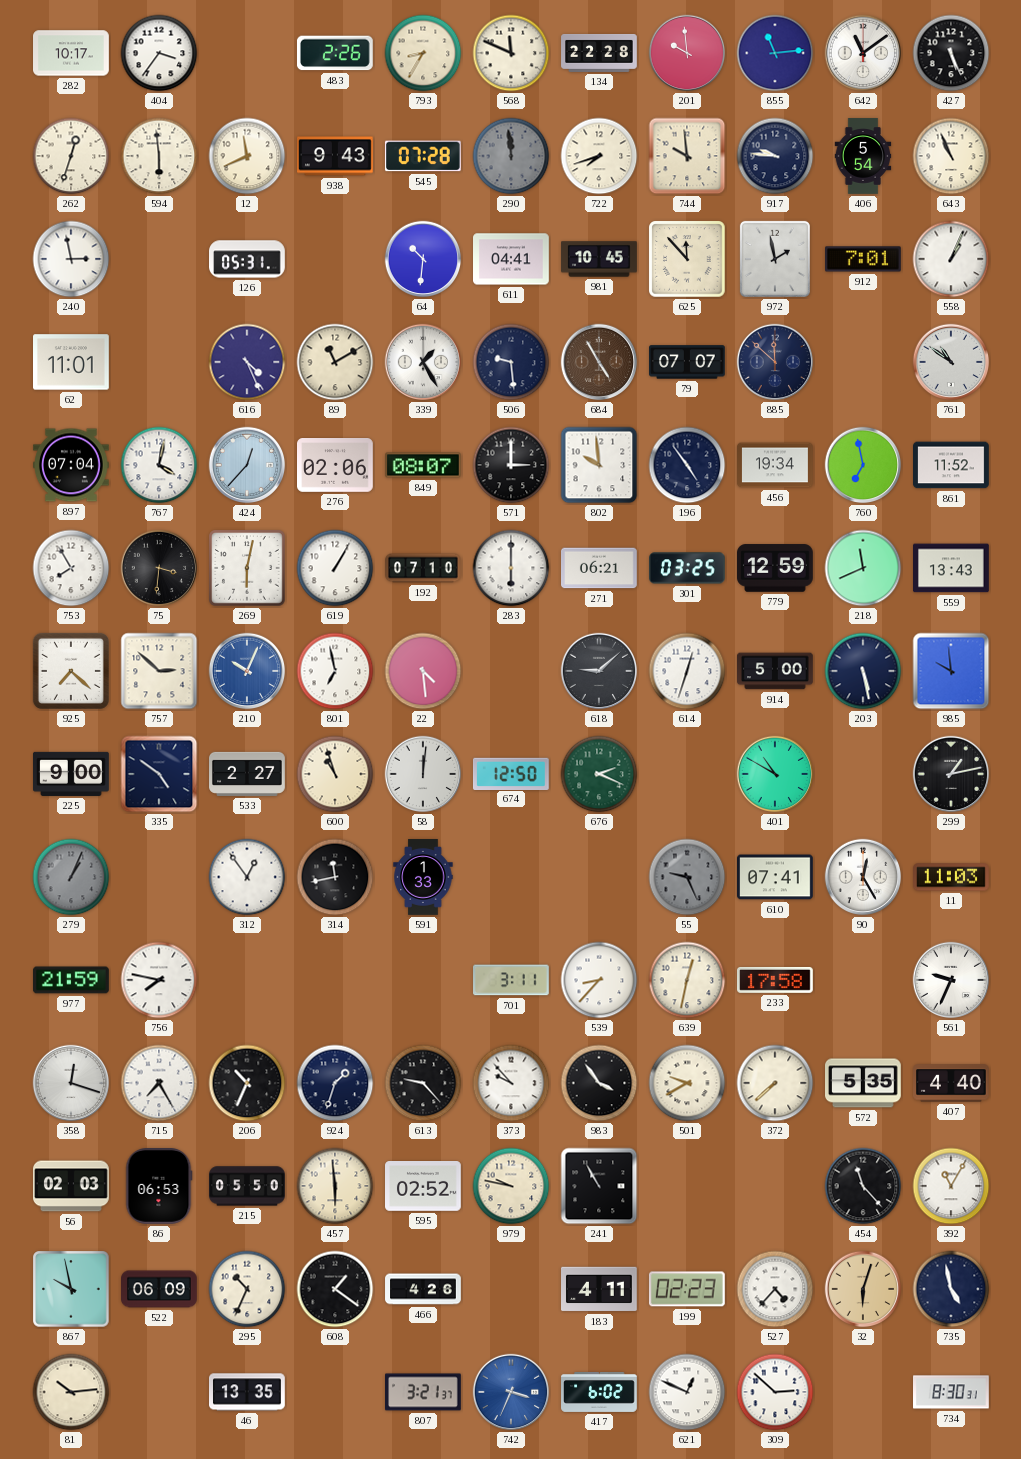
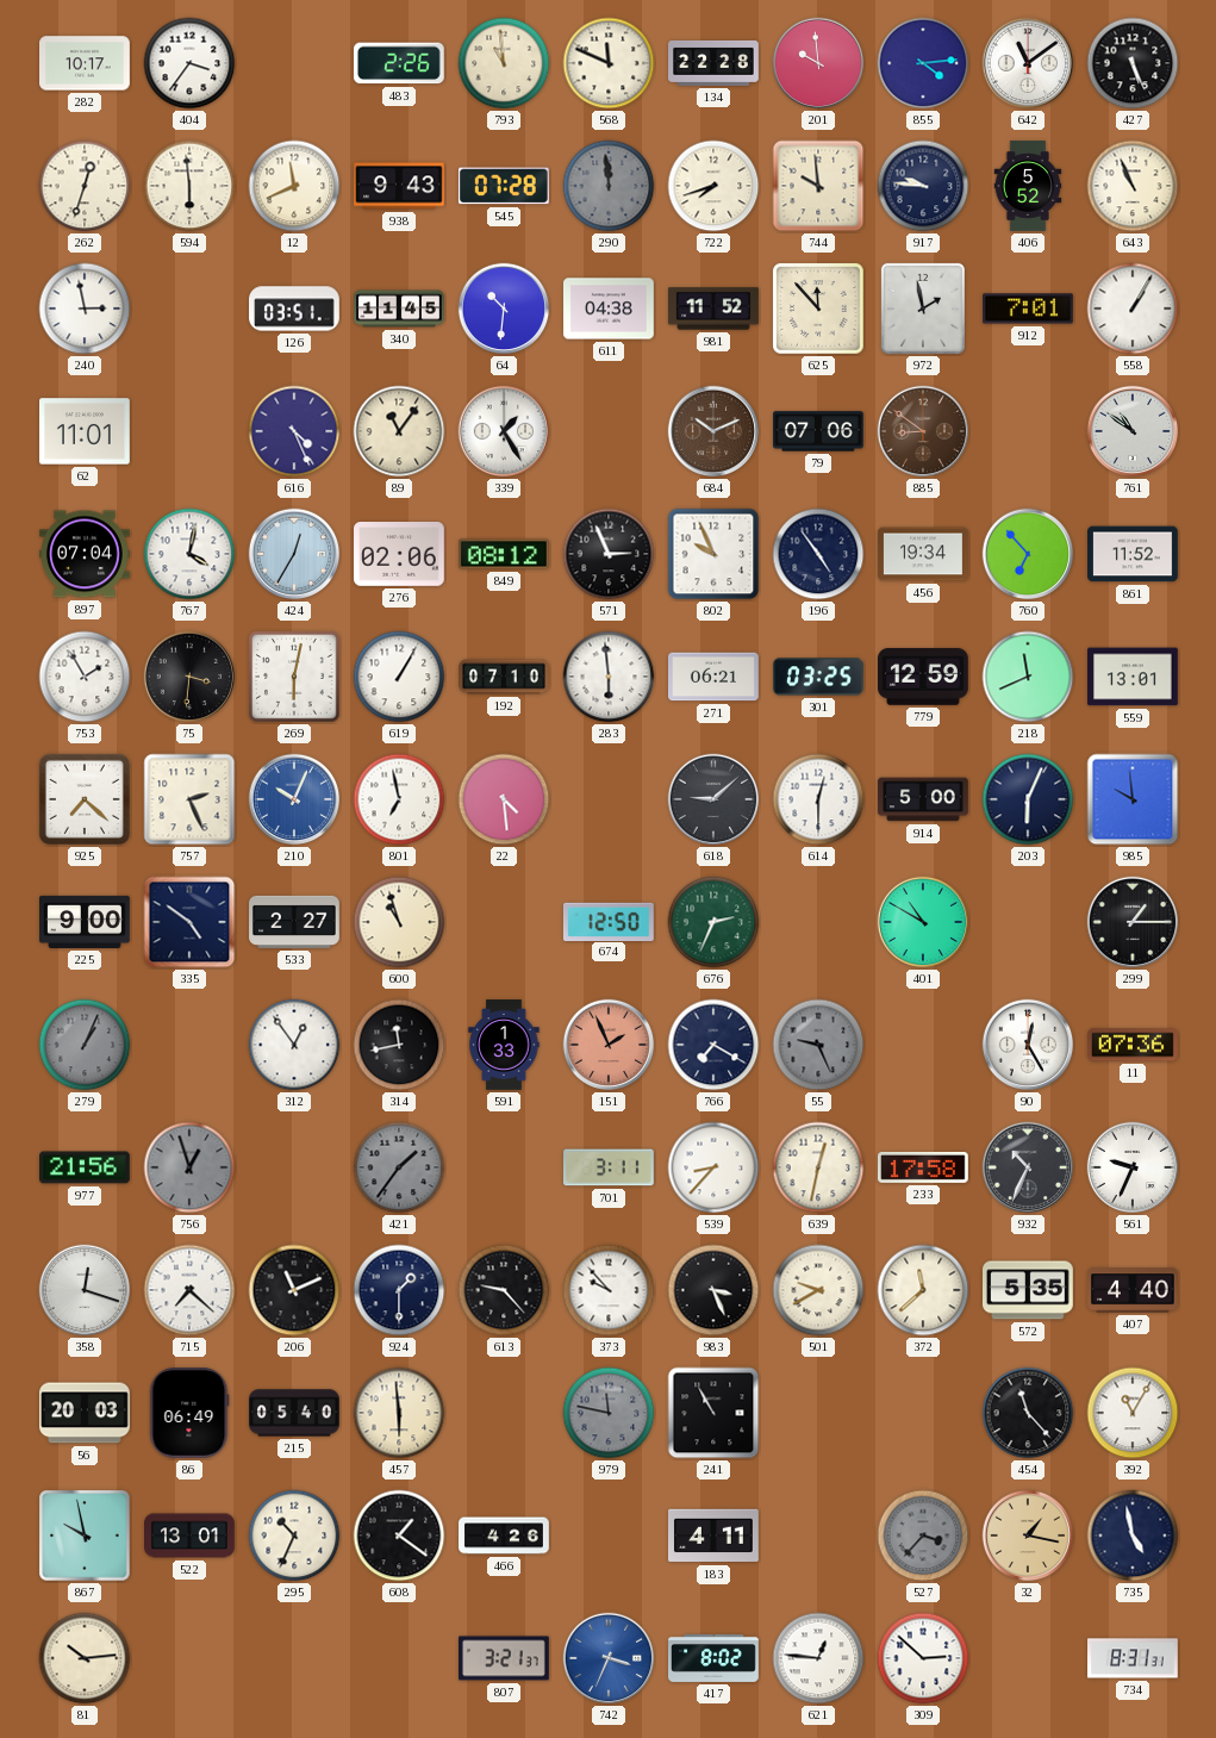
793: 8:35 -> 10:59 (504, 63)
855: 11:14 -> 4:14 (923, 63)
406: 5:54 -> 5:52 (1028, 186)
126: 05:31 -> 03:51 (295, 309)
340: none -> 11:45 (399, 309)
611: 04:41 -> 04:38 (610, 309)
981: 10:45 -> 11:52 (713, 309)
558: 1:04 -> 1:05 (1133, 309)
89: 11:10 -> 11:06 (399, 431)
506: 9:29 -> none (511, 362)
684: 4:55 -> 10:11 (713, 431)
79: 07:07 -> 07:06 (819, 431)
885: 11:52 -> 8:51 (923, 431)
885 dial: navy -> brown (923, 431)
424: 12:37 -> 12:35 (294, 554)
849: 08:07 -> 08:12 (505, 554)
571: 3:00 -> 2:56 (609, 554)
802: 9:59 -> 9:56 (713, 554)
760: 6:58 -> 6:53 (1028, 554)
753: 7:55 -> 1:55 (85, 677)
283: 6:00 -> 5:59 (609, 677)
559: 13:43 -> 13:01 (1134, 677)
757: 2:52 -> 2:26 (189, 799)
614: 12:33 -> 12:30 (818, 799)
203: 5:28 -> 6:04 (1028, 799)
58: 12:01 -> none (423, 774)
676: 2:19 -> 2:34 (713, 922)
299: 1:13 -> 1:15 (1133, 922)
151: none -> 1:56 (609, 1045)
766: none -> 7:20 (713, 1045)
610: 07:41 -> none (776, 877)
11: 11:03 -> 07:36 (1134, 1045)
977: 21:59 -> 21:56 (86, 1167)
756: 7:47 -> 12:57 (189, 1167)
756 dial: white -> grey (189, 1167)
421: none -> 1:36 (399, 1167)
932: none -> 10:34 (1028, 1167)
715: 7:25 -> 7:22 (189, 1290)
206: 10:34 -> 11:11 (294, 1290)
924: 1:33 -> 1:30 (399, 1290)
983: 3:54 -> 3:26 (713, 1290)
372: 7:38 -> 11:38 (923, 1290)
56: 02:03 -> 20:03 (86, 1413)
86: 06:53 -> 06:49 (189, 1414)
215: 05:50 -> 05:40 (294, 1413)
595: 02:52 -> none (424, 1186)
979: 9:47 -> 11:47 (609, 1413)
979 dial: cream -> grey (609, 1413)
522: 06:09 -> 13:01 (191, 1535)
199: 02:23 -> none (687, 1289)
527: 4:37 -> 3:37 (923, 1535)
527 dial: white -> grey (923, 1535)
32: 6:03 -> 1:17 (1028, 1535)
46: 13:35 -> none (248, 1392)
417: 6:02 -> 8:02 (713, 1658)
621: 12:49 -> 12:46 (818, 1658)
734: 8:30 -> 8:31 (1134, 1658)
